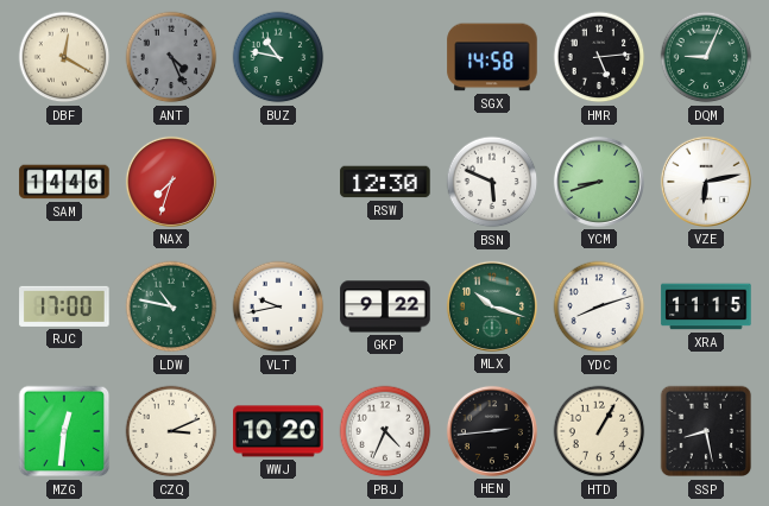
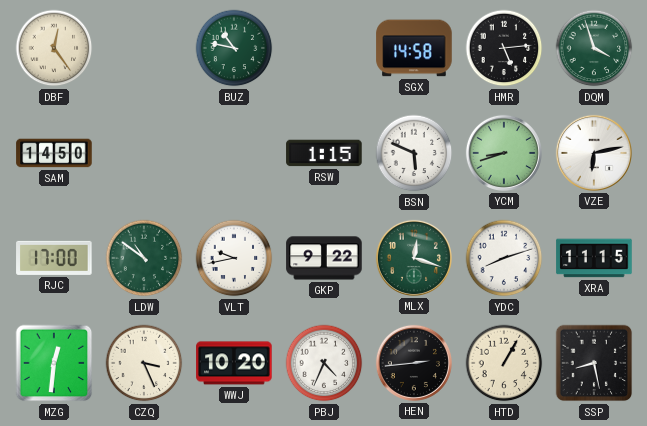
DBF: 12:20 -> 12:24 (54, 48)
ANT: 4:26 -> none (171, 57)
DQM: 9:04 -> 3:57 (594, 48)
SAM: 14:46 -> 14:50 (54, 153)
NAX: 7:33 -> none (171, 182)
RSW: 12:30 -> 1:15 (324, 153)
LDW: 10:47 -> 10:51 (144, 258)
MLX: 10:18 -> 12:18 (414, 258)
CZQ: 3:11 -> 3:26 (144, 363)
